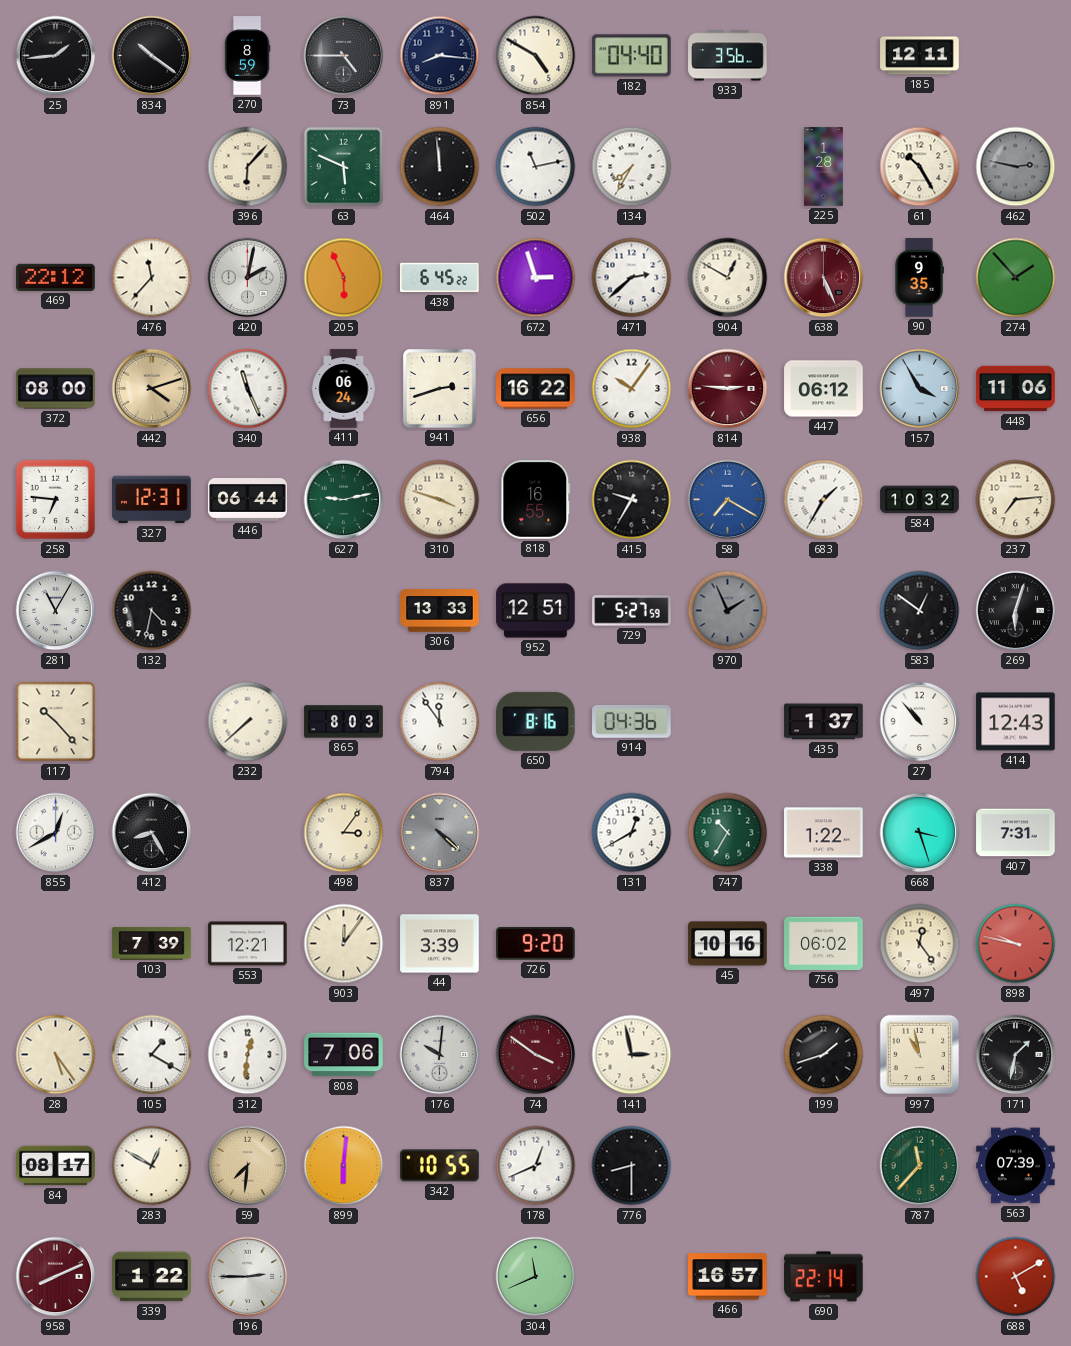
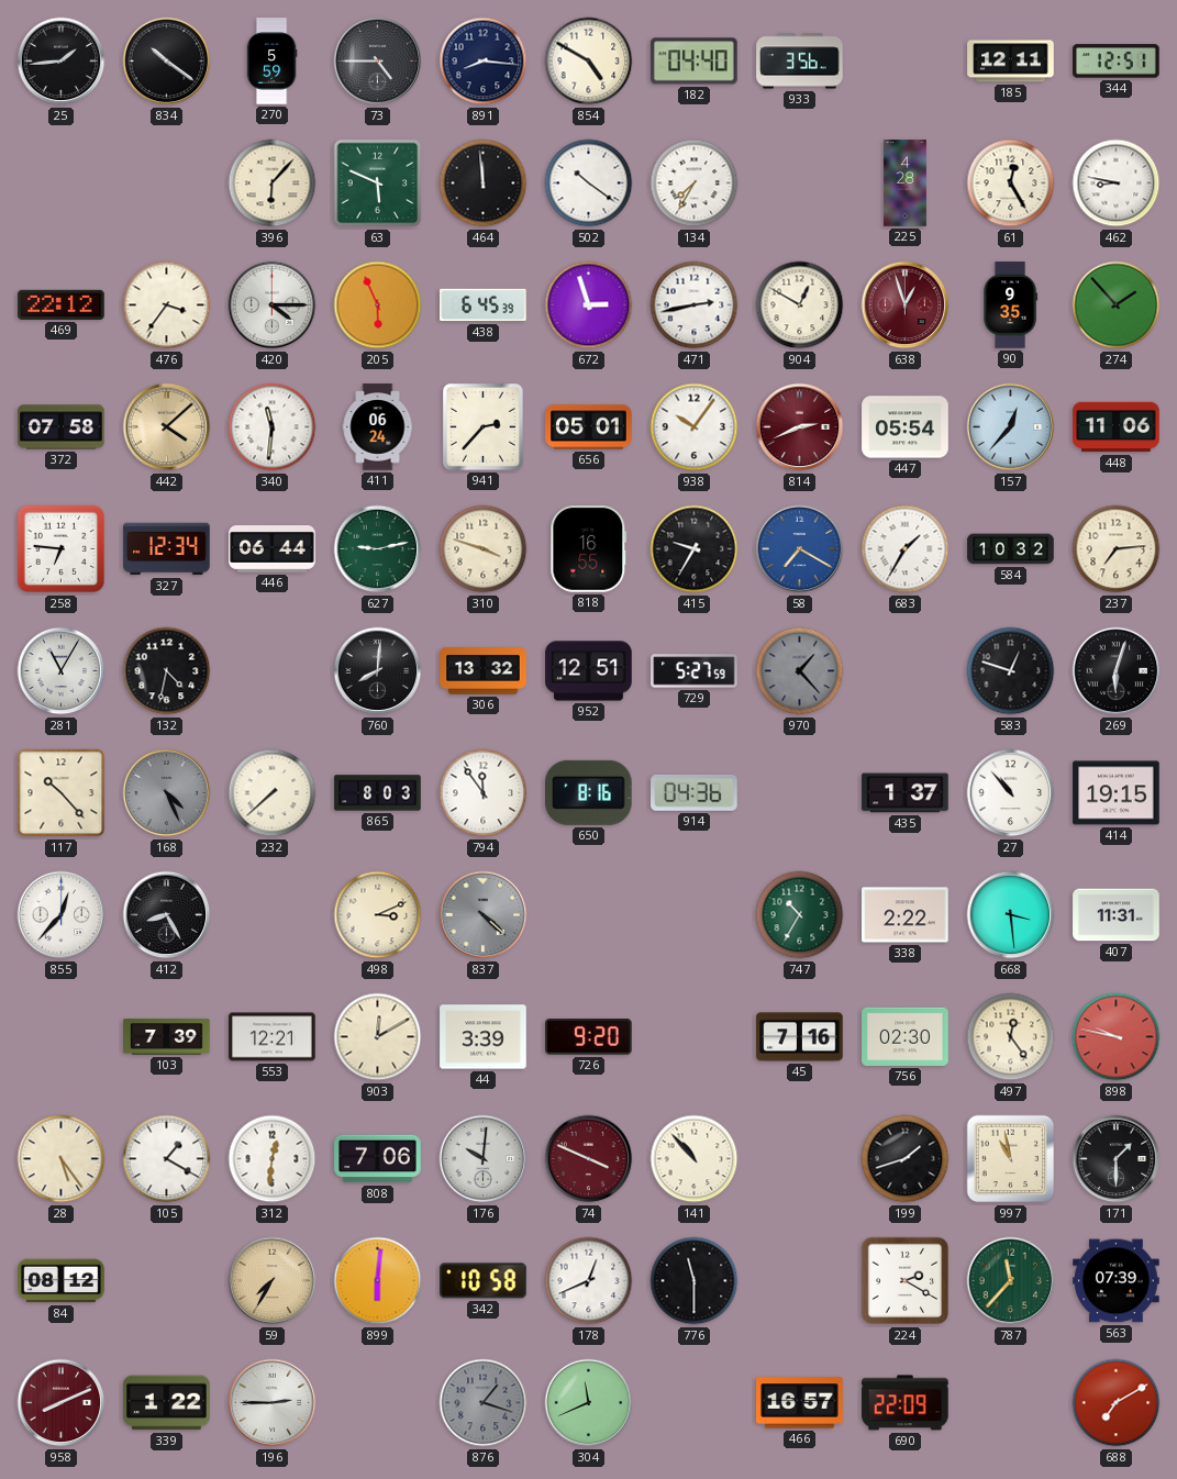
270: 8:59 -> 5:59 (271, 62)
344: none -> 12:51 (1117, 62)
502: 11:13 -> 10:21 (589, 184)
225: 1:28 -> 4:28 (906, 184)
61: 10:25 -> 12:25 (1011, 184)
462: 2:47 -> 8:47 (1117, 184)
462 dial: grey -> white (1117, 184)
476: 11:37 -> 3:36 (167, 305)
420: 2:02 -> 4:15 (273, 305)
438: 6:45:22 -> 6:45:39 (484, 305)
471: 2:38 -> 2:43 (695, 305)
638: 5:26 -> 12:57 (906, 305)
372: 08:00 -> 07:58 (62, 427)
442: 4:12 -> 4:08 (167, 427)
340: 11:26 -> 11:31 (273, 427)
941: 2:42 -> 2:37 (482, 426)
656: 16:22 -> 05:01 (589, 427)
814: 2:46 -> 2:41 (800, 427)
447: 06:12 -> 05:54 (906, 427)
157: 3:55 -> 12:37 (1011, 427)
327: 12:31 -> 12:34 (167, 549)
760: none -> 8:01 (378, 671)
306: 13:33 -> 13:32 (484, 671)
970: 1:56 -> 1:23 (800, 671)
583: 12:51 -> 12:48 (1011, 671)
168: none -> 4:26 (167, 793)
414: 12:43 -> 19:15 (1117, 793)
855: 12:40 -> 12:37 (62, 915)
498: 3:06 -> 3:11 (378, 915)
131: 12:40 -> none (632, 833)
338: 1:22 -> 2:22 (906, 915)
668: 3:27 -> 3:29 (1011, 915)
407: 7:31 -> 11:31 (1117, 915)
903: 12:06 -> 12:10 (378, 1037)
45: 10:16 -> 7:16 (800, 1037)
756: 06:02 -> 02:30 (906, 1036)
74: 3:51 -> 3:49 (589, 1159)
141: 2:58 -> 10:53 (695, 1159)
171: 1:32 -> 1:30 (1117, 1159)
84: 08:17 -> 08:12 (62, 1281)
283: 12:50 -> none (152, 1166)
59: 7:31 -> 7:35 (273, 1281)
342: 10:55 -> 10:58 (484, 1281)
776: 8:30 -> 11:30 (695, 1281)
224: none -> 2:20 (906, 1281)
876: none -> 1:18 (484, 1403)
690: 22:14 -> 22:09 (906, 1403)
688: 5:10 -> 7:10 (1117, 1403)
